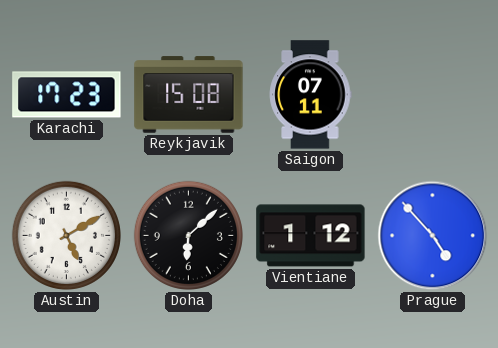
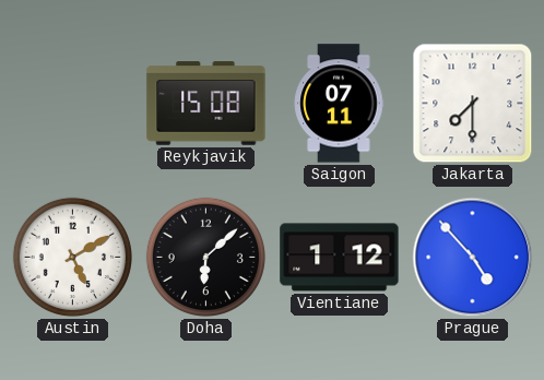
Karachi: 17:23 -> none (67, 95)
Jakarta: none -> 7:30 (473, 104)
